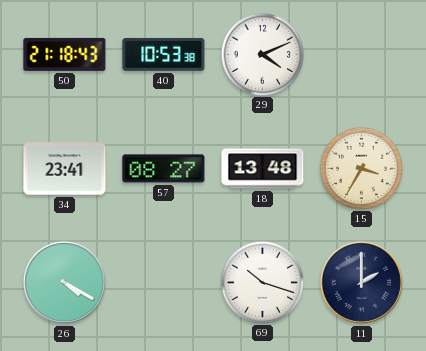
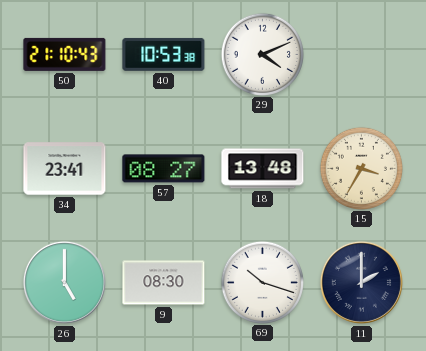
50: 21:18 -> 21:10 (65, 54)
26: 4:20 -> 5:00 (64, 282)
9: none -> 08:30 (164, 283)
